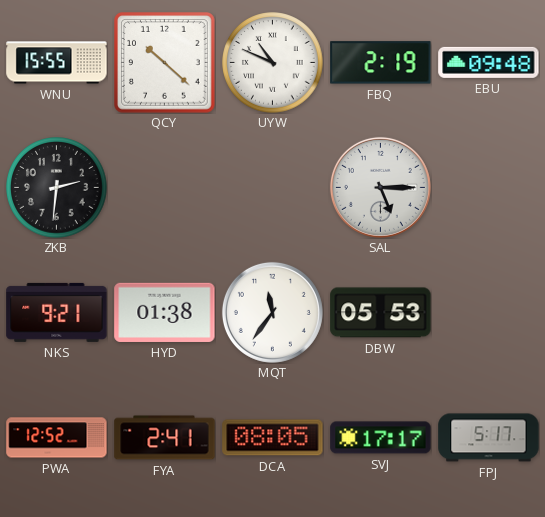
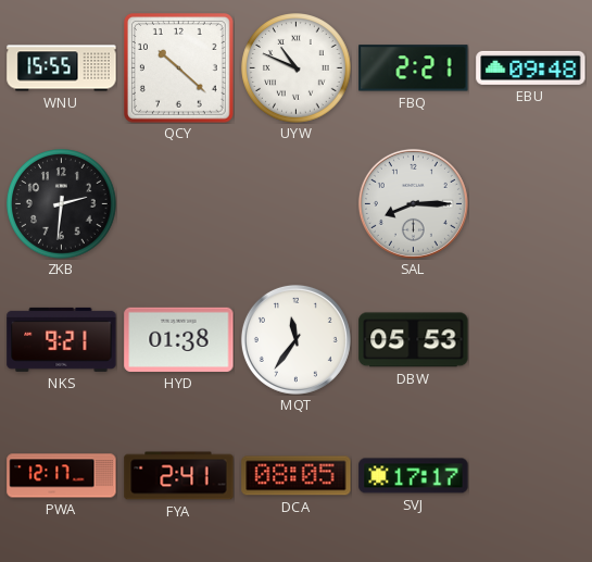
FBQ: 2:19 -> 2:21 (414, 68)
SAL: 5:15 -> 8:15 (413, 203)
PWA: 12:52 -> 12:17 (62, 476)
FPJ: 5:17 -> none (489, 438)
